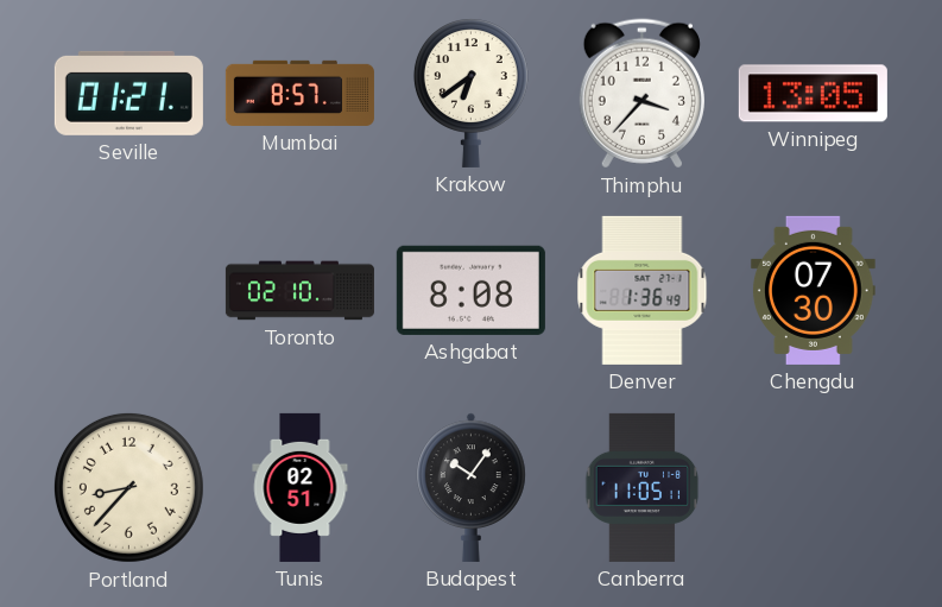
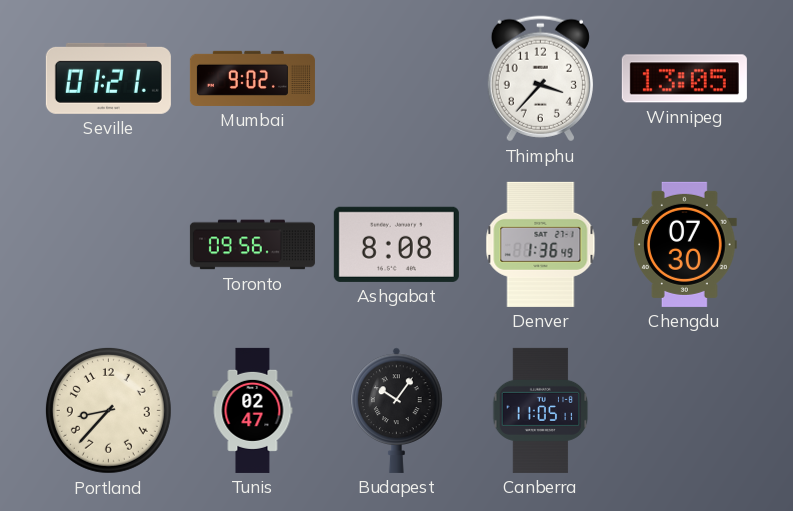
Mumbai: 8:57 -> 9:02 (252, 78)
Krakow: 6:39 -> none (470, 93)
Toronto: 02:10 -> 09:56 (252, 245)
Tunis: 02:51 -> 02:47 (253, 410)
